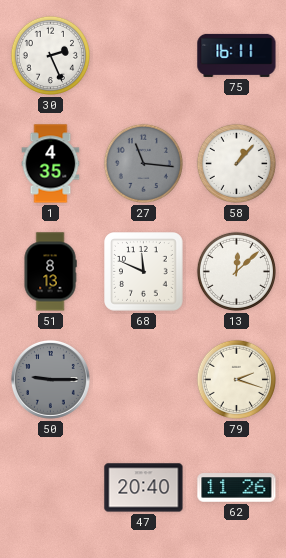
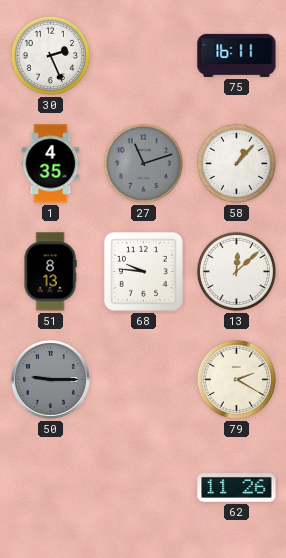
27: 11:16 -> 11:12 (143, 163)
68: 11:49 -> 9:46 (144, 272)
79: 2:18 -> 2:20 (236, 379)
47: 20:40 -> none (144, 488)
